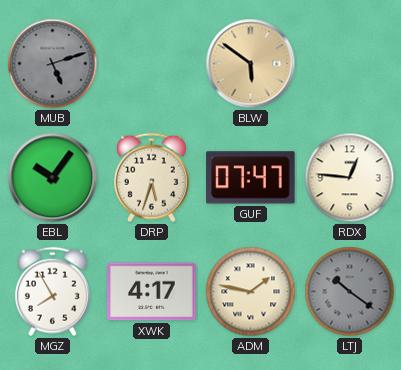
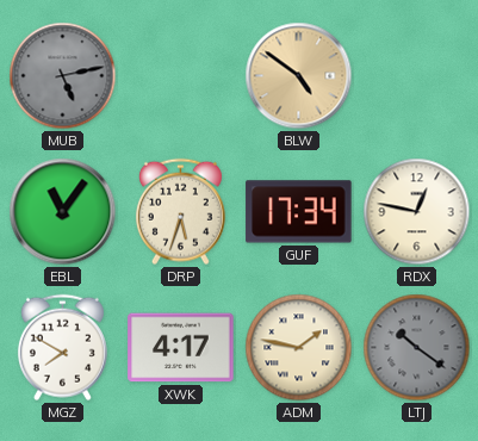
MUB: 5:12 -> 5:13 (63, 76)
BLW: 5:51 -> 4:51 (299, 76)
EBL: 10:06 -> 11:06 (63, 212)
GUF: 07:47 -> 17:34 (299, 212)
RDX: 12:46 -> 12:47 (417, 212)
MGZ: 7:55 -> 7:50 (62, 348)
